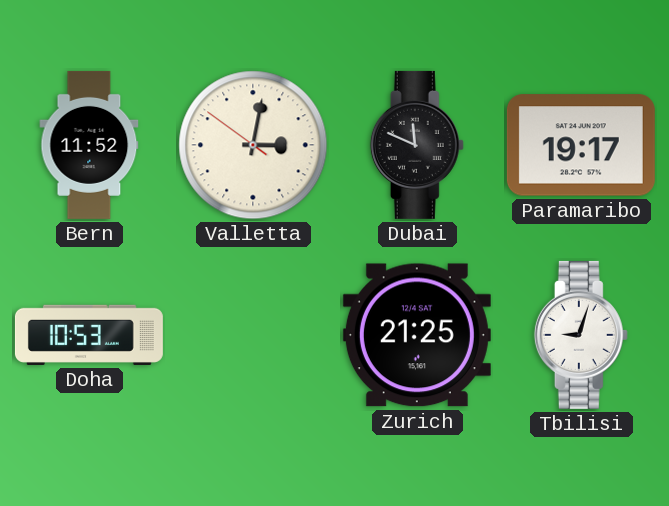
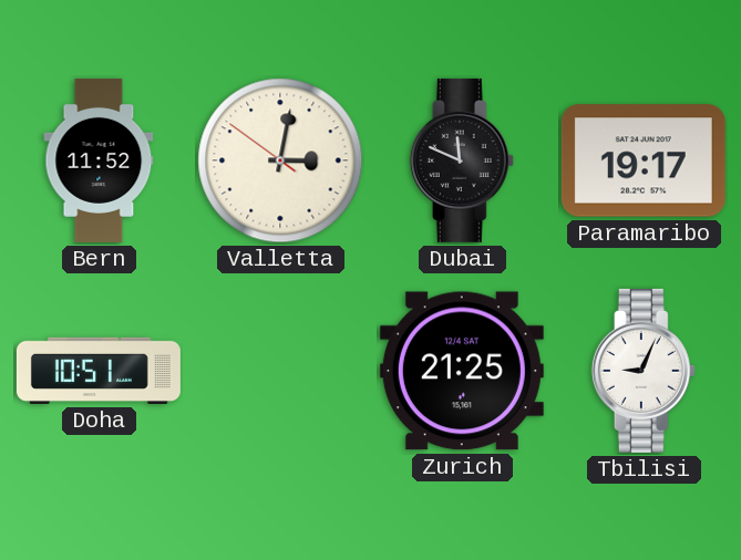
Doha: 10:53 -> 10:51 (99, 371)
Tbilisi: 9:03 -> 9:04 (644, 371)
